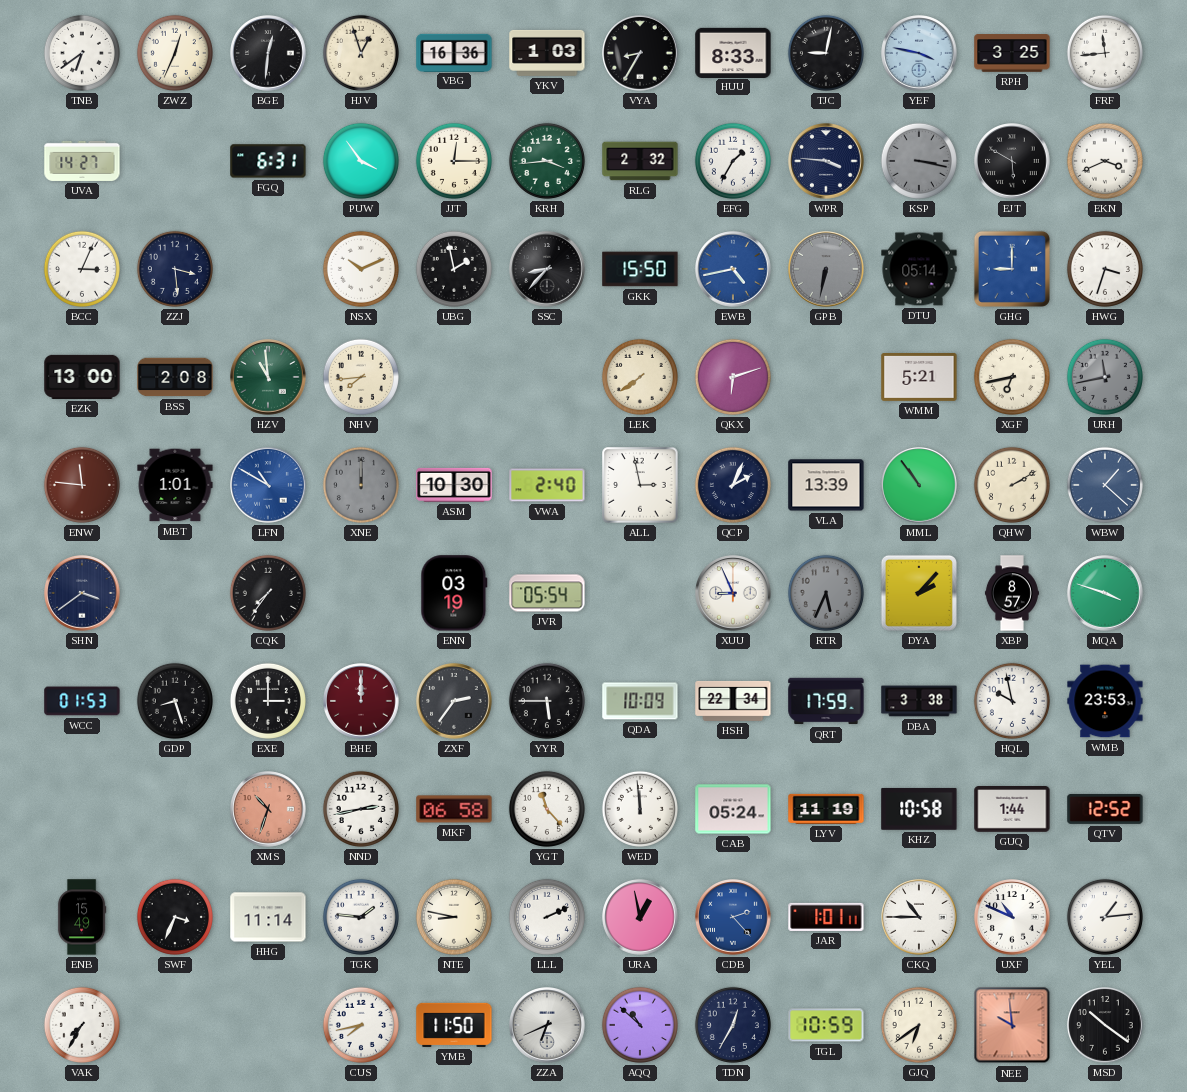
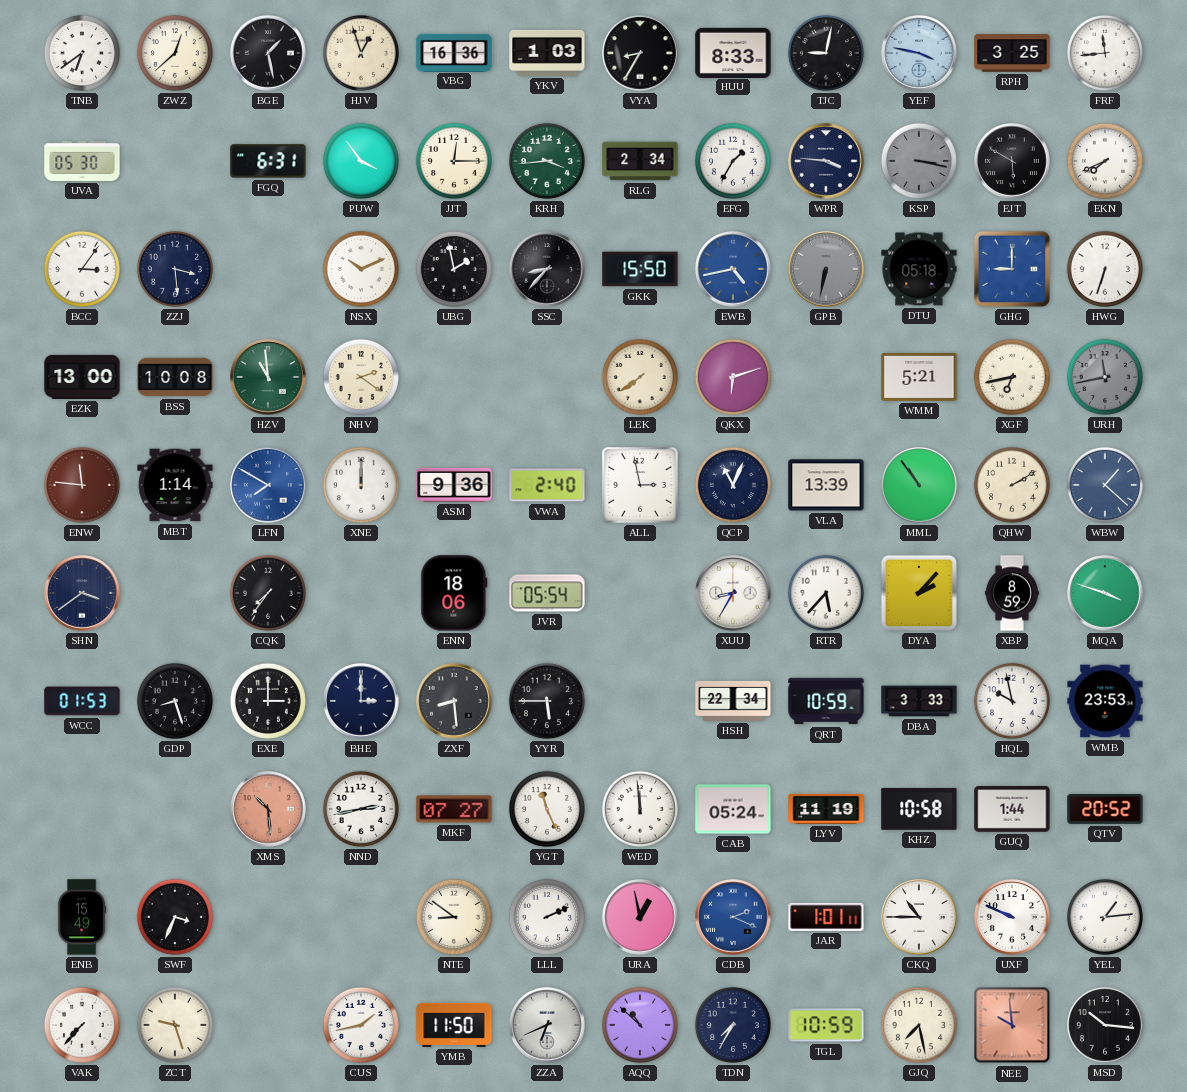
ZWZ: 12:34 -> 12:38 (175, 53)
BGE: 12:31 -> 1:28 (268, 53)
UVA: 14:27 -> 05:30 (82, 161)
RLG: 2:32 -> 2:34 (640, 161)
EKN: 3:41 -> 7:41 (1105, 161)
BCC: 3:04 -> 3:06 (82, 269)
DTU: 05:14 -> 05:18 (919, 269)
HWG: 3:33 -> 6:33 (1105, 269)
BSS: 2:08 -> 10:08 (175, 377)
NHV: 7:44 -> 2:21 (361, 377)
MBT: 1:01 -> 1:14 (175, 485)
LFN: 10:50 -> 7:50 (268, 485)
XNE dial: grey -> white (361, 485)
ASM: 10:30 -> 9:36 (454, 485)
QCP: 2:04 -> 11:04 (733, 485)
ENN: 03:19 -> 18:06 (454, 593)
XUU: 8:56 -> 8:35 (733, 593)
RTR: 5:34 -> 5:37 (826, 593)
RTR dial: grey -> white (826, 593)
XBP: 8:57 -> 8:59 (1012, 593)
BHE: 12:00 -> 3:00 (361, 701)
BHE dial: burgundy -> navy (361, 701)
ZXF: 2:36 -> 8:29 (454, 701)
QDA: 10:09 -> none (640, 701)
QRT: 17:59 -> 10:59 (826, 701)
DBA: 3:38 -> 3:33 (919, 701)
XMS: 10:33 -> 10:29 (268, 809)
MKF: 06:58 -> 07:27 (454, 809)
YGT: 11:23 -> 11:26 (547, 809)
QTV: 12:52 -> 20:52 (1105, 809)
HHG: 11:14 -> none (268, 917)
TGK: 1:46 -> none (361, 917)
NTE: 8:47 -> 8:51 (454, 917)
CDB: 2:23 -> 2:19 (733, 917)
UXF: 10:49 -> 9:49 (1012, 917)
VAK: 7:35 -> 7:37 (82, 1025)
ZCT: none -> 9:27 (175, 1025)
CUS: 7:43 -> 1:43 (361, 1025)
TDN: 12:35 -> 7:35 (733, 1025)
GJQ: 6:39 -> 7:28 (919, 1025)
MSD: 10:21 -> 10:16 (1105, 1025)
